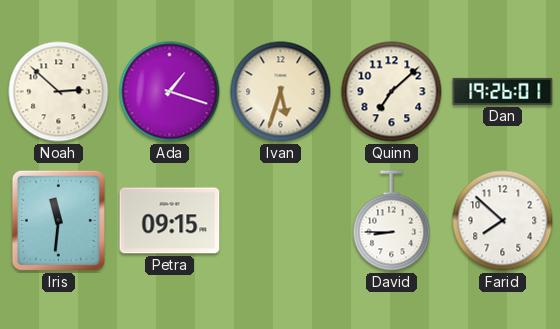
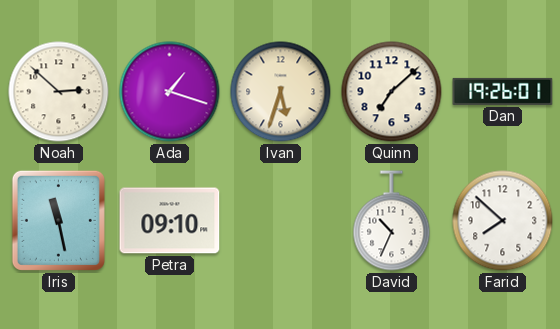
Iris: 11:31 -> 11:28 (58, 220)
Petra: 09:15 -> 09:10 (170, 221)
David: 8:45 -> 10:34 (392, 221)
